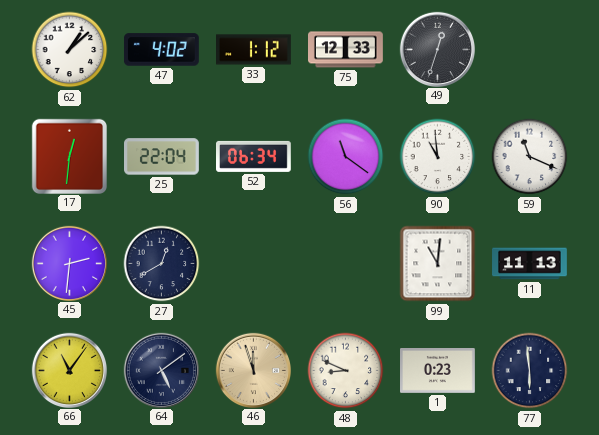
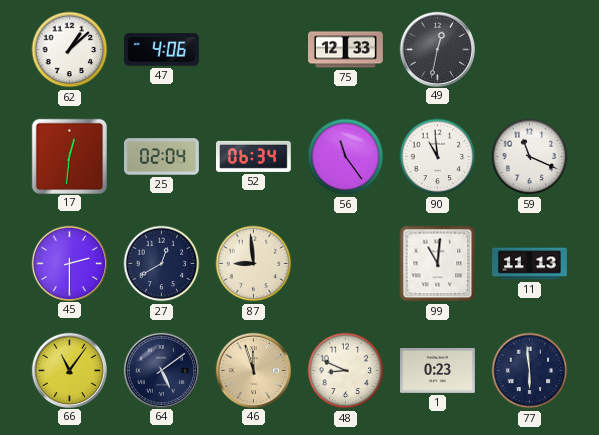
47: 4:02 -> 4:06 (162, 50)
33: 1:12 -> none (254, 50)
49: 12:33 -> 12:32 (437, 49)
25: 22:04 -> 02:04 (162, 157)
56: 11:21 -> 11:24 (346, 157)
45: 2:31 -> 2:30 (69, 263)
87: none -> 8:59 (254, 264)
